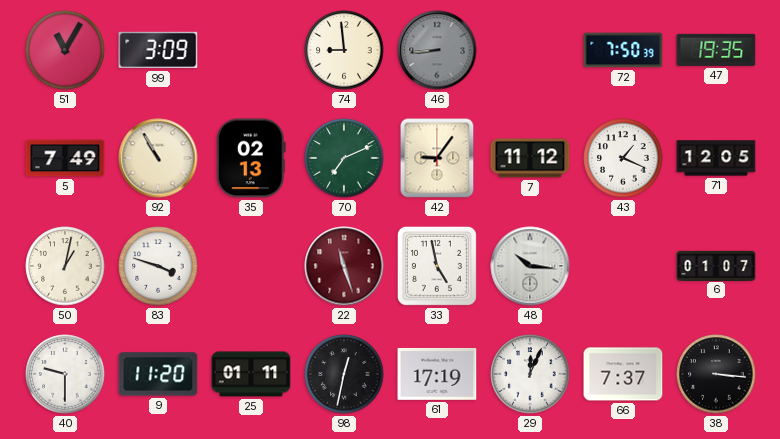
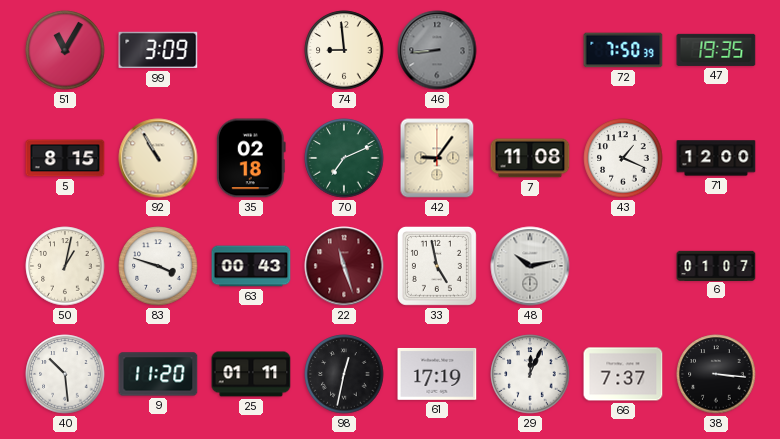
5: 7:49 -> 8:15 (65, 158)
35: 02:13 -> 02:18 (251, 158)
7: 11:12 -> 11:08 (530, 158)
71: 12:05 -> 12:00 (716, 158)
63: none -> 00:43 (251, 266)
48: 10:16 -> 10:13 (530, 266)
40: 9:30 -> 10:29 (65, 374)
